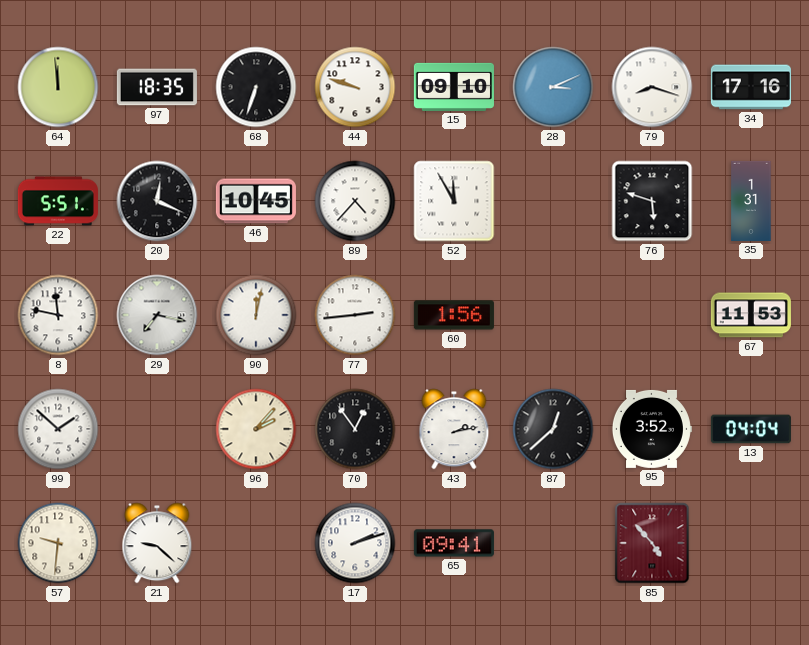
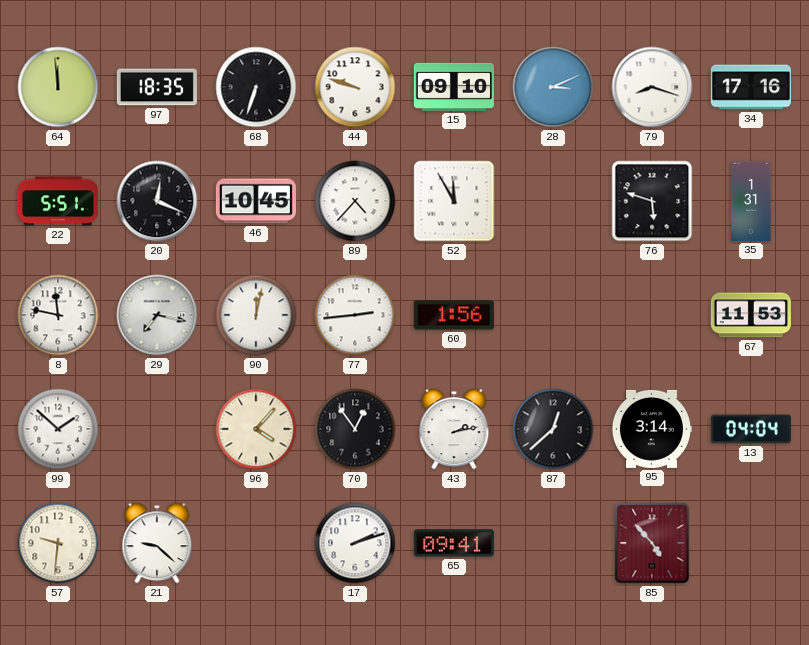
96: 2:07 -> 4:07 (256, 429)
95: 3:52 -> 3:14 (651, 429)
